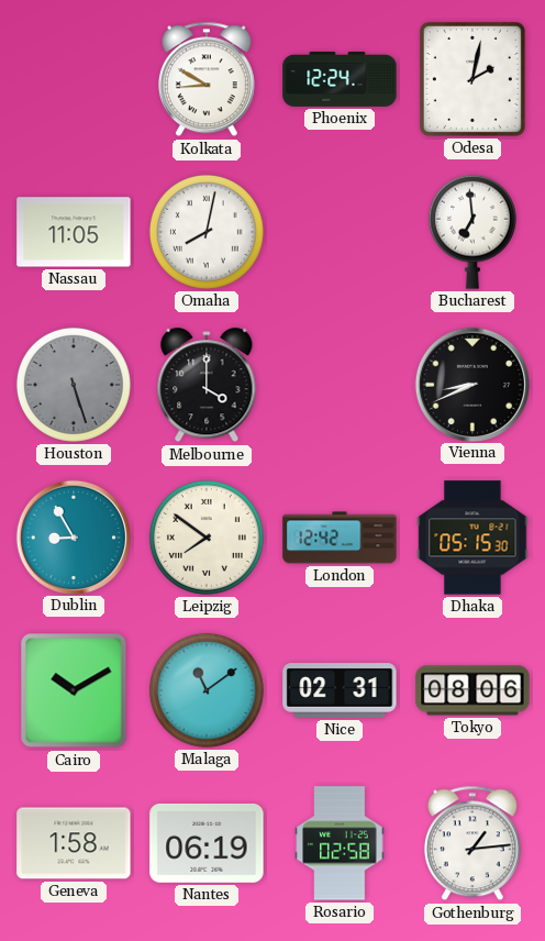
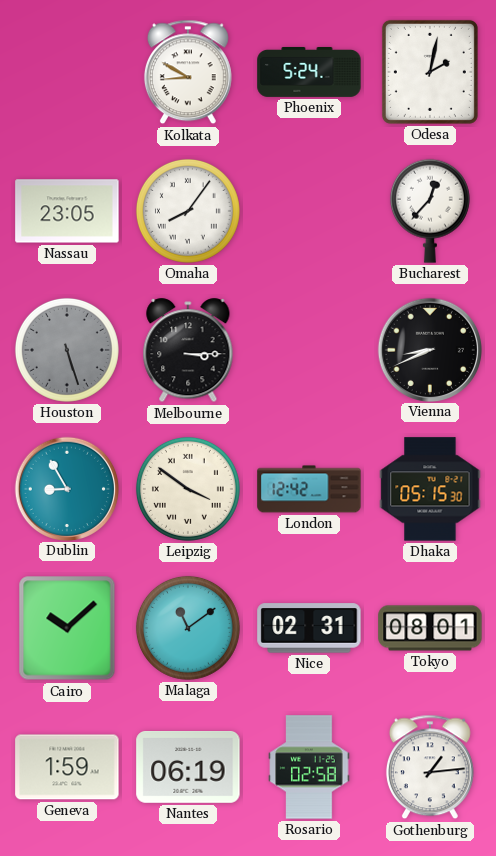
Phoenix: 12:24 -> 5:24 (309, 72)
Nassau: 11:05 -> 23:05 (67, 211)
Omaha: 8:02 -> 8:06 (188, 211)
Bucharest: 6:59 -> 12:37 (430, 211)
Melbourne: 4:00 -> 3:15 (188, 351)
Leipzig: 7:51 -> 3:51 (188, 489)
Cairo: 10:10 -> 10:08 (67, 628)
Tokyo: 08:06 -> 08:01 (430, 628)
Geneva: 1:58 -> 1:59 (67, 767)
